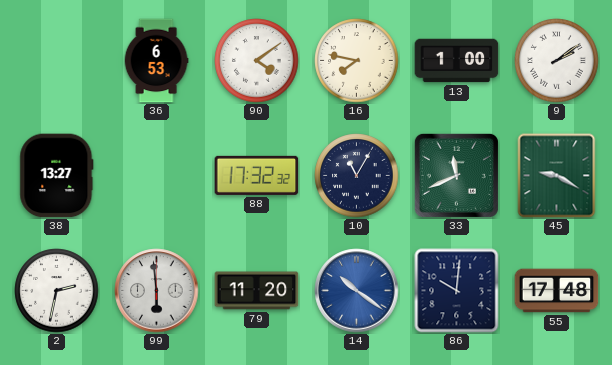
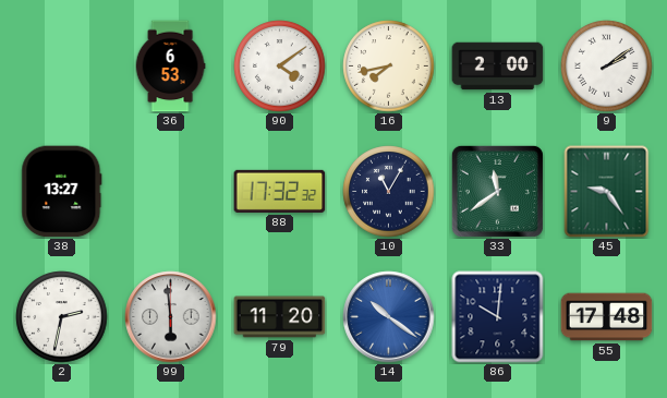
16: 7:47 -> 7:43 (389, 67)
13: 1:00 -> 2:00 (498, 67)
33: 11:41 -> 11:39 (497, 191)
45: 9:20 -> 9:24 (607, 192)
